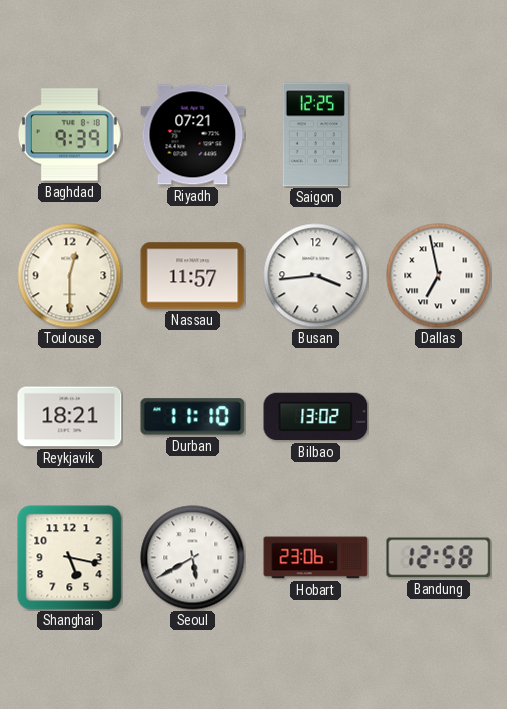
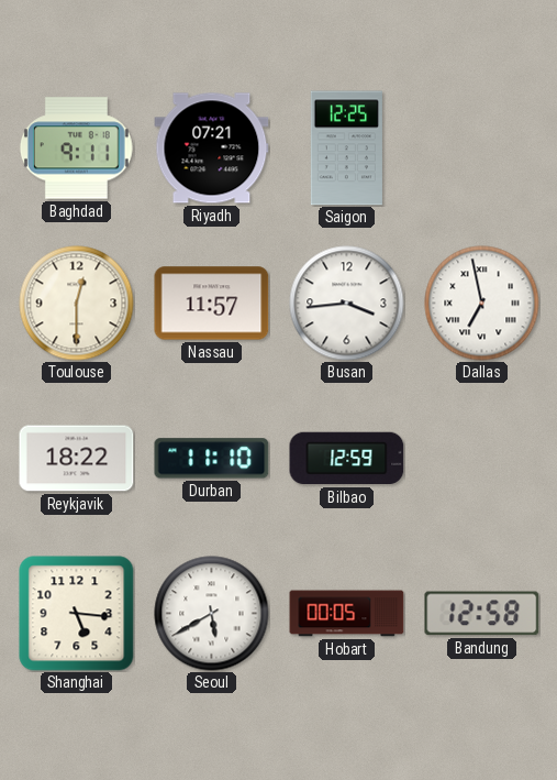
Baghdad: 9:39 -> 9:11 (76, 149)
Reykjavik: 18:21 -> 18:22 (77, 459)
Bilbao: 13:02 -> 12:59 (347, 459)
Shanghai: 5:17 -> 5:16 (77, 614)
Hobart: 23:06 -> 00:05 (347, 614)
